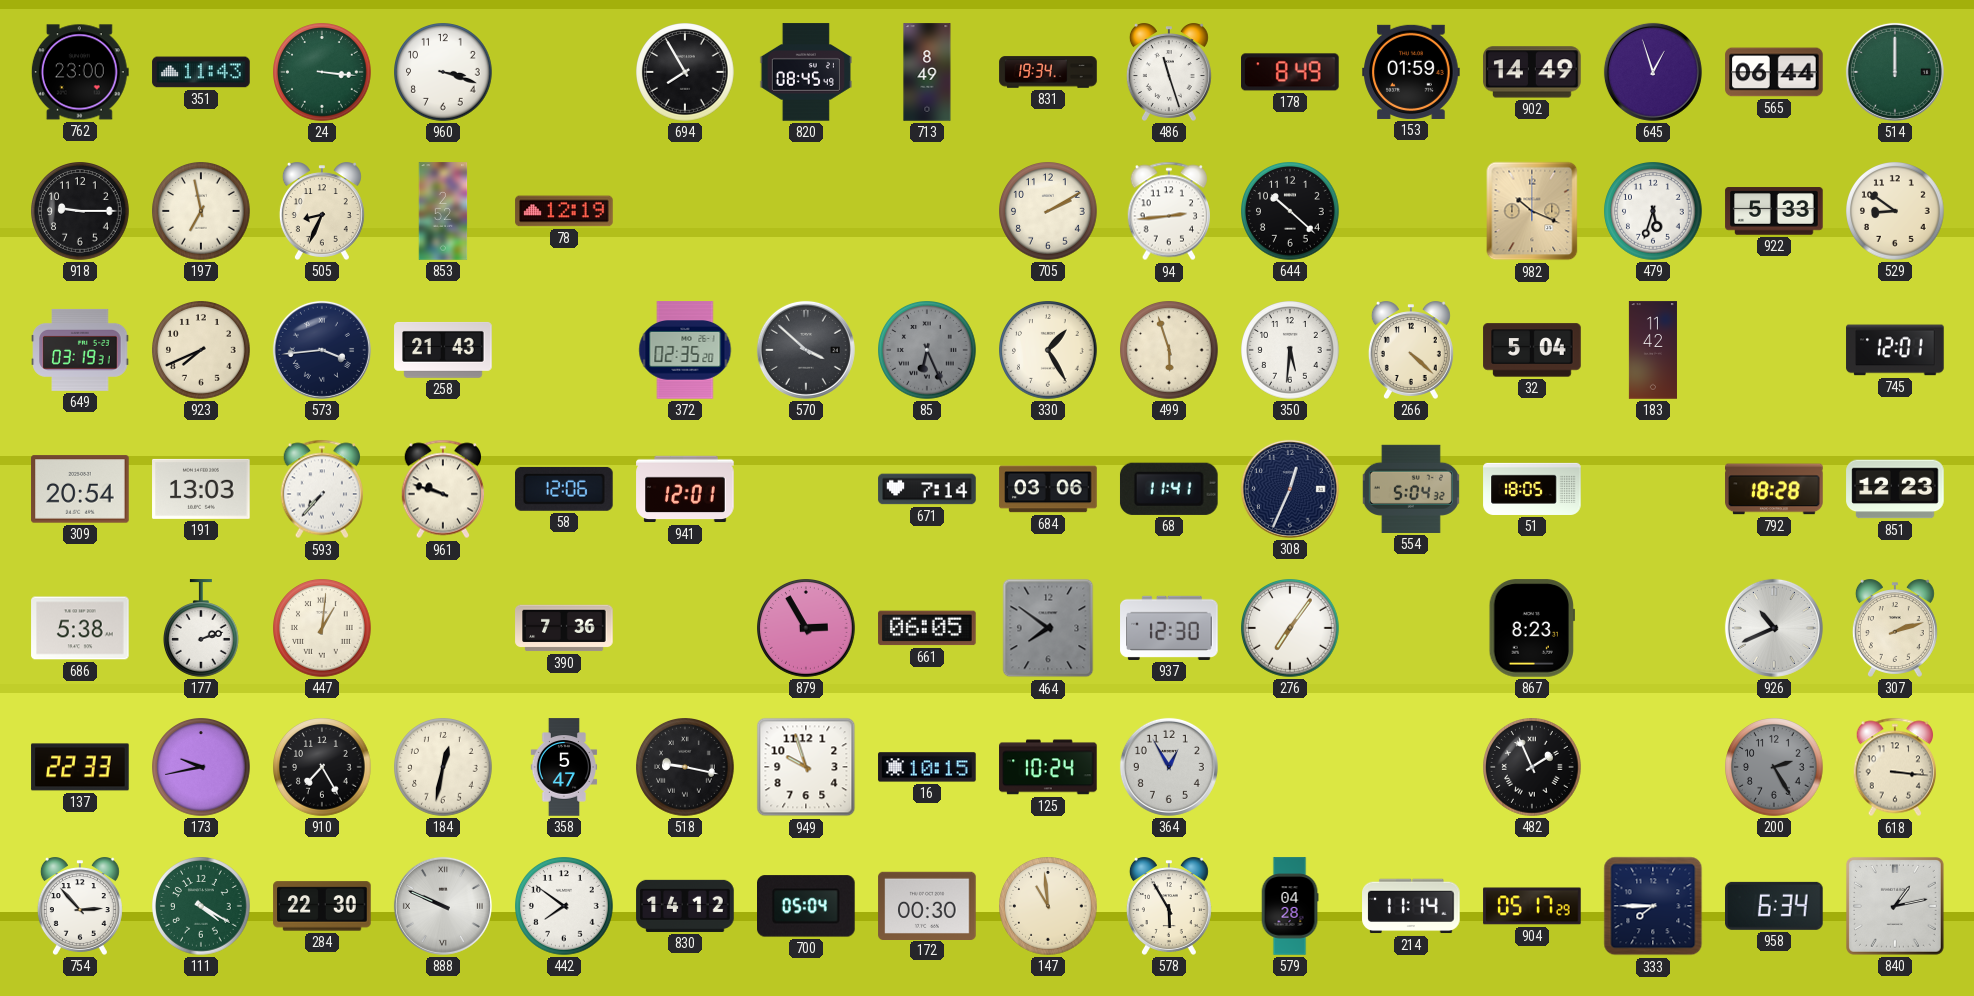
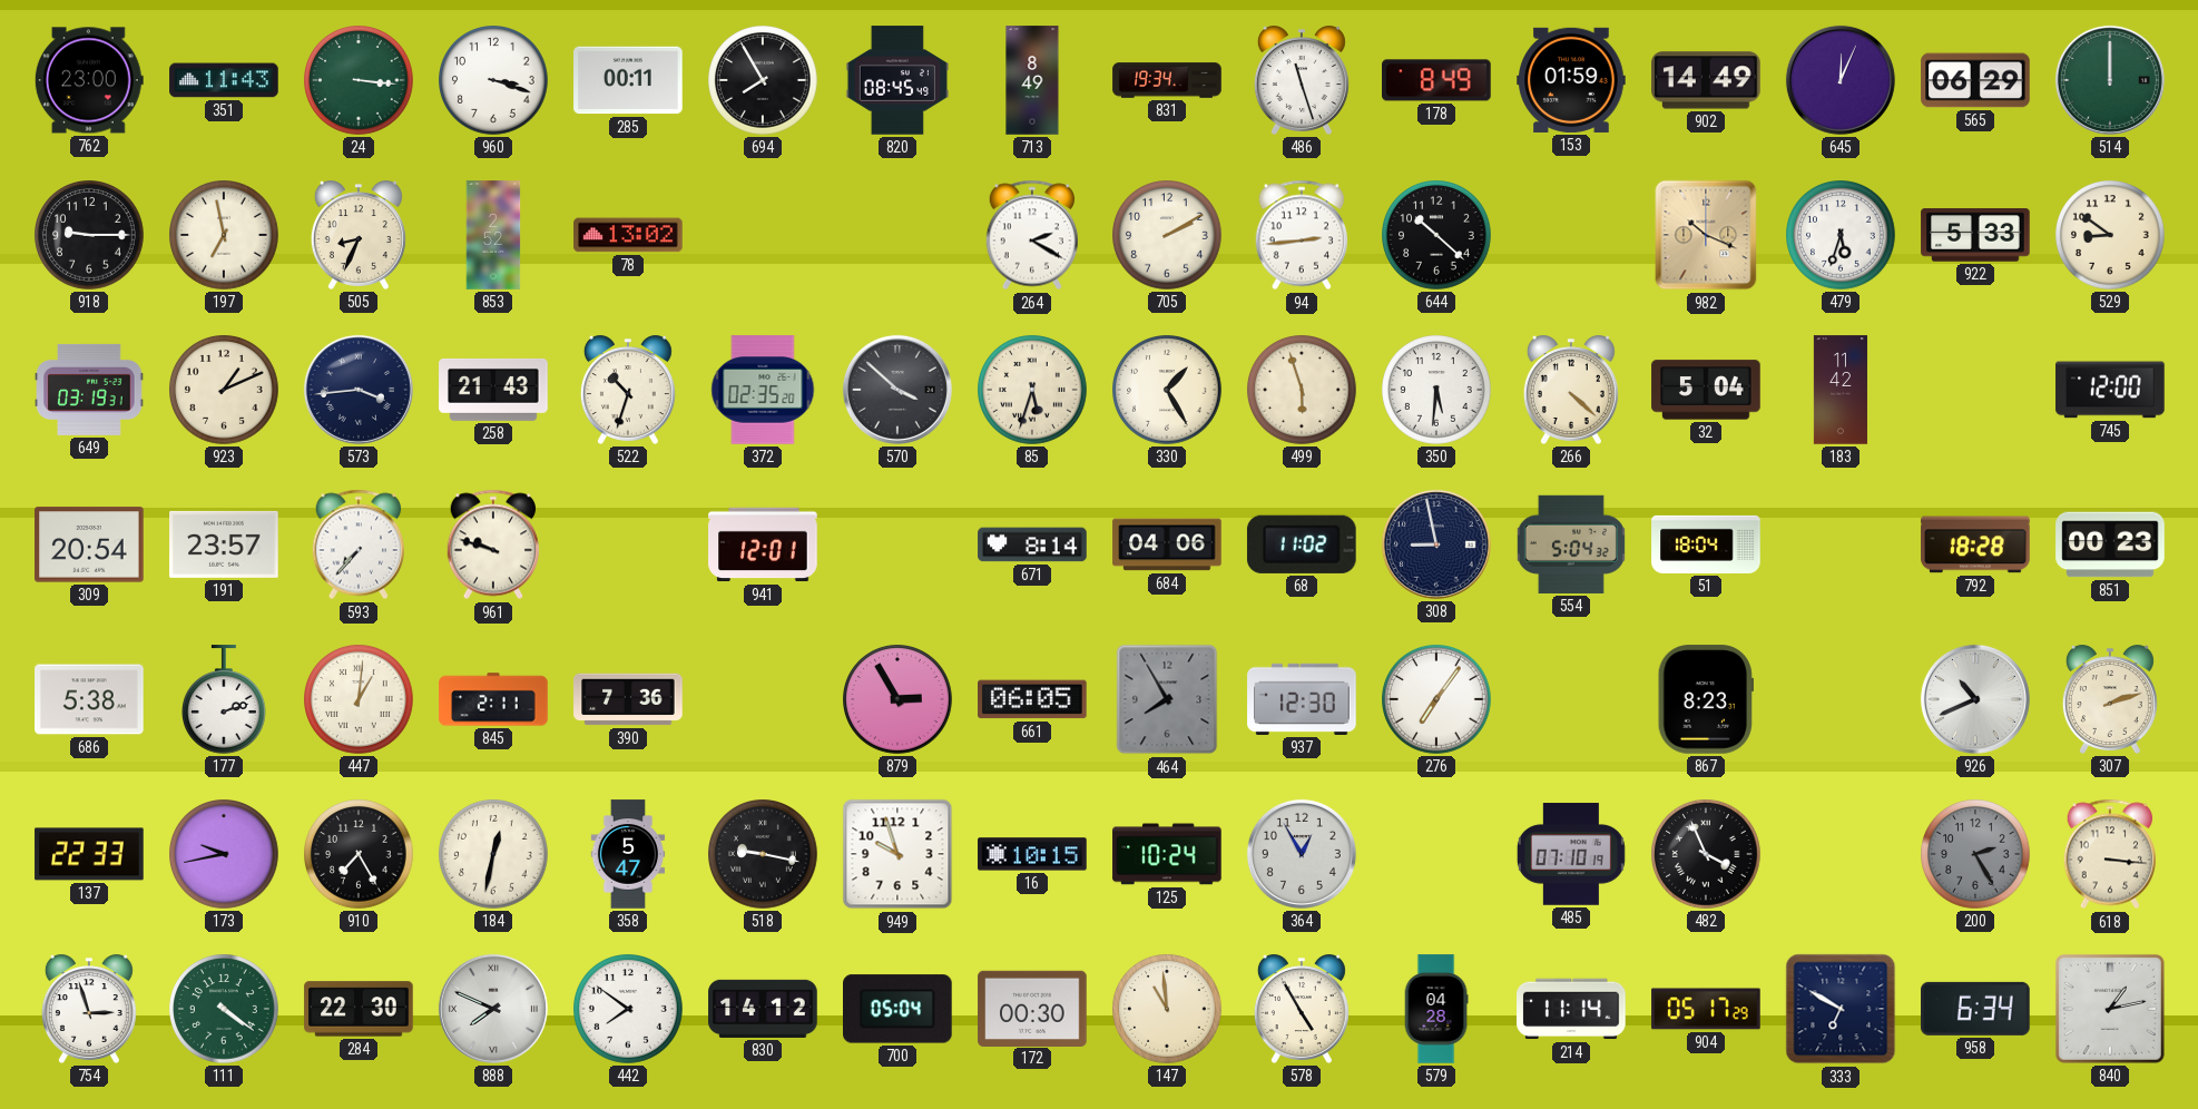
285: none -> 00:11 (628, 80)
645: 12:57 -> 12:04 (1841, 80)
565: 06:44 -> 06:29 (1975, 80)
78: 12:19 -> 13:02 (628, 235)
264: none -> 2:20 (1031, 235)
923: 7:41 -> 1:11 (224, 390)
522: none -> 10:33 (628, 390)
85: 6:26 -> 5:33 (1032, 390)
85 dial: grey -> cream (1032, 390)
745: 12:01 -> 12:00 (2110, 390)
191: 13:03 -> 23:57 (224, 544)
58: 12:06 -> none (565, 489)
671: 7:14 -> 8:14 (1032, 544)
684: 03:06 -> 04:06 (1167, 544)
68: 11:41 -> 11:02 (1302, 544)
308: 12:34 -> 8:58 (1436, 544)
51: 18:05 -> 18:04 (1706, 544)
851: 12:23 -> 00:23 (2110, 544)
845: none -> 2:11 (493, 699)
464: 7:51 -> 7:55 (1167, 699)
485: none -> 07:10 (1571, 854)
482: 1:56 -> 3:56 (1706, 854)
754: 2:53 -> 2:57 (89, 1009)
111: 4:20 -> 4:21 (224, 1009)
888: 9:49 -> 7:49 (493, 1009)
578: 5:55 -> 4:55 (1302, 1009)
333: 7:45 -> 6:50 (1841, 1009)
